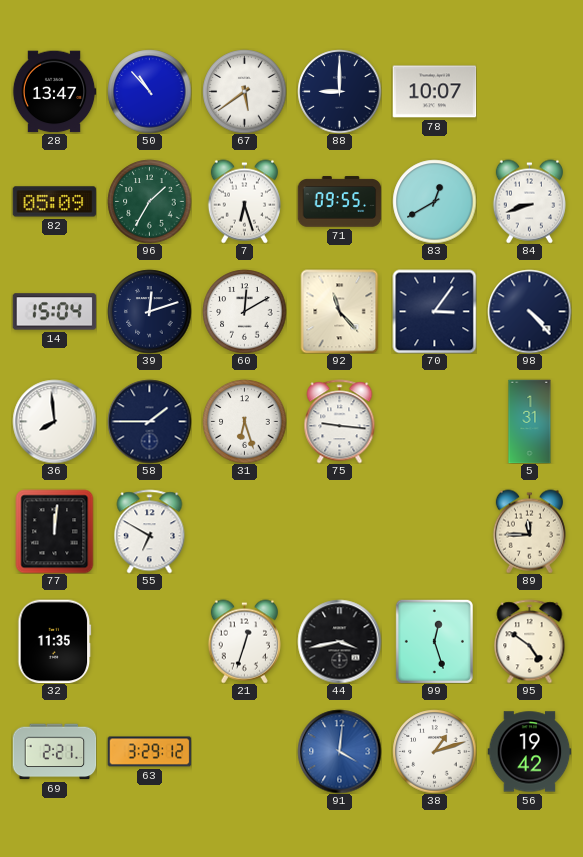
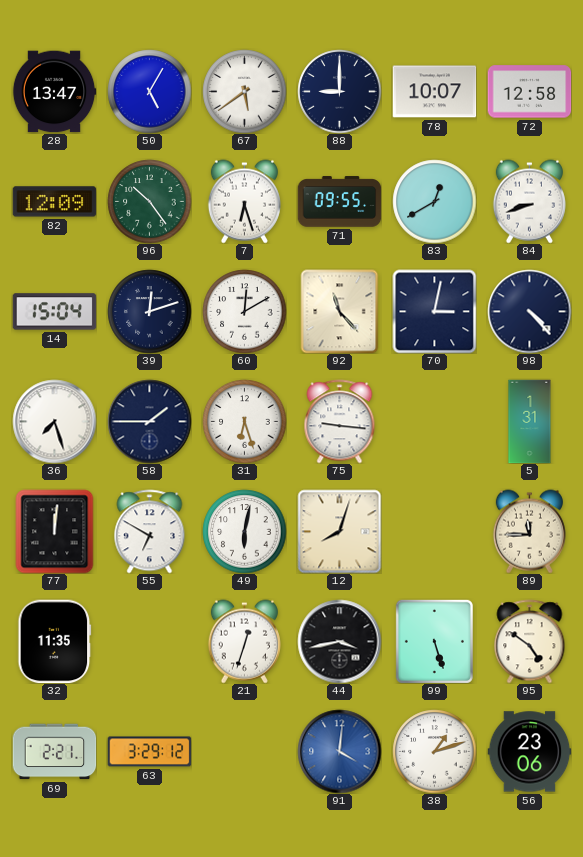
50: 10:53 -> 5:05 (149, 91)
72: none -> 12:58 (529, 92)
82: 05:09 -> 12:09 (54, 202)
96: 1:35 -> 10:24 (149, 201)
70: 3:06 -> 3:02 (434, 311)
36: 7:59 -> 7:27 (54, 421)
49: none -> 6:02 (244, 531)
12: none -> 8:03 (339, 531)
99: 12:27 -> 5:27 (434, 641)
56: 19:42 -> 23:06 (529, 752)
